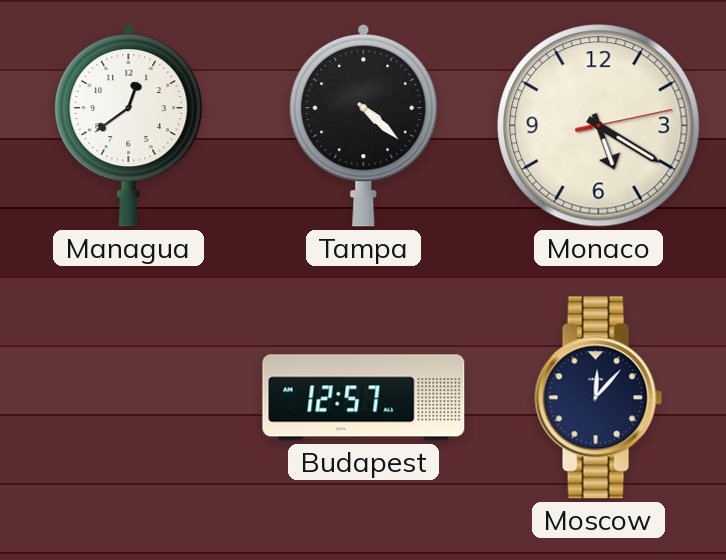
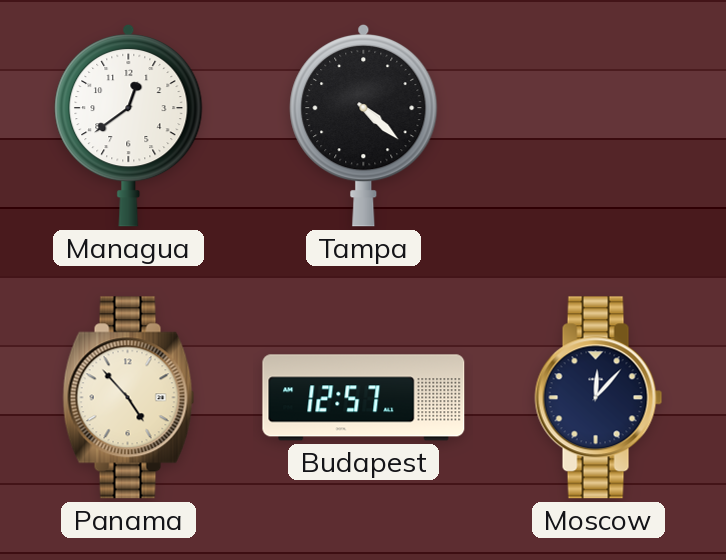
Monaco: 5:20 -> none (599, 126)
Panama: none -> 4:53 (129, 398)
